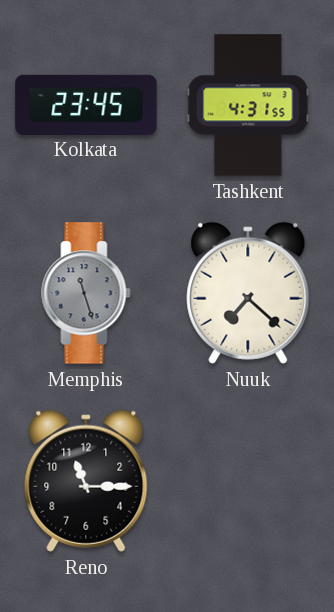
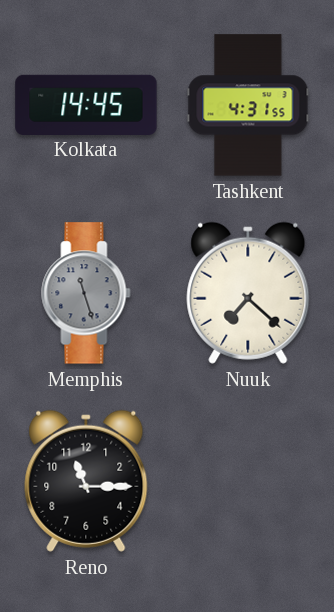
Kolkata: 23:45 -> 14:45 (86, 104)
